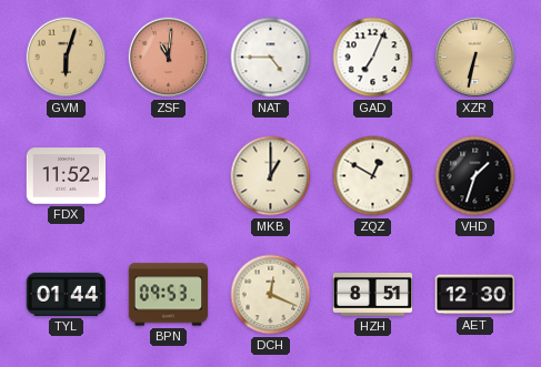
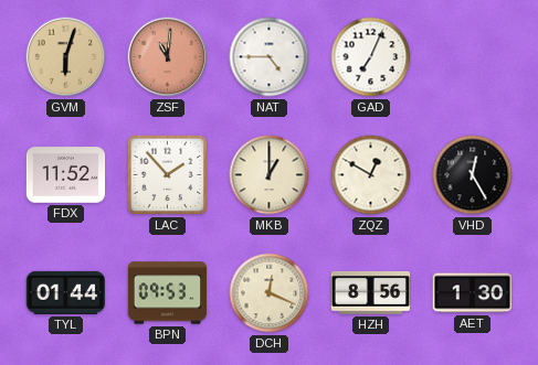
XZR: 6:32 -> none (475, 58)
LAC: none -> 1:53 (168, 175)
VHD: 1:33 -> 12:25 (473, 175)
HZH: 8:51 -> 8:56 (371, 293)
AET: 12:30 -> 1:30 (473, 293)
